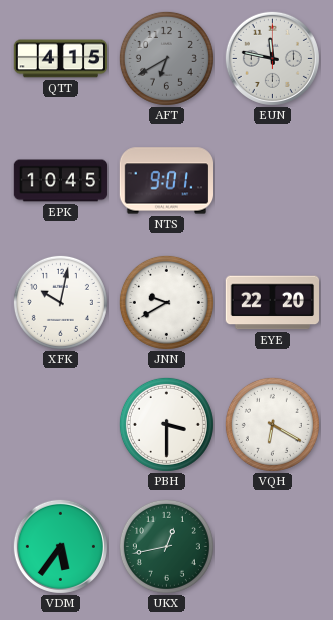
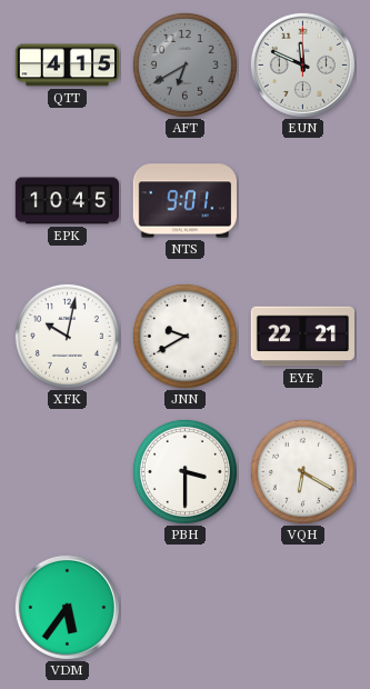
EUN: 11:47 -> 11:49 (302, 64)
EYE: 22:20 -> 22:21 (302, 337)
UKX: 12:43 -> none (166, 546)
